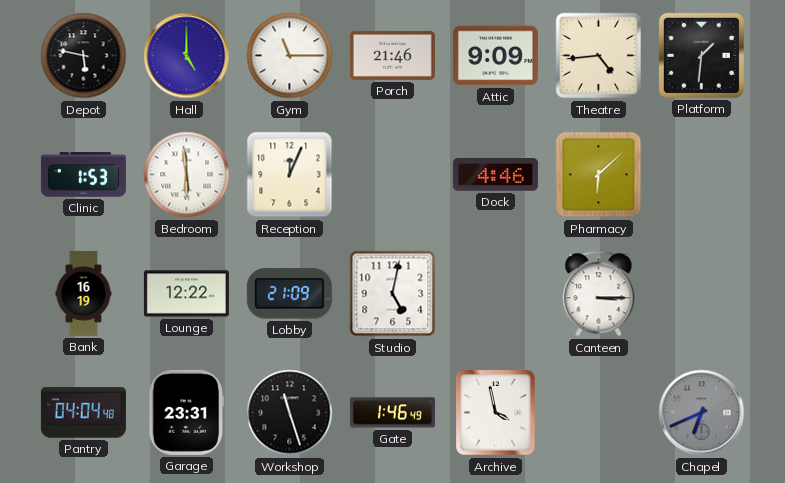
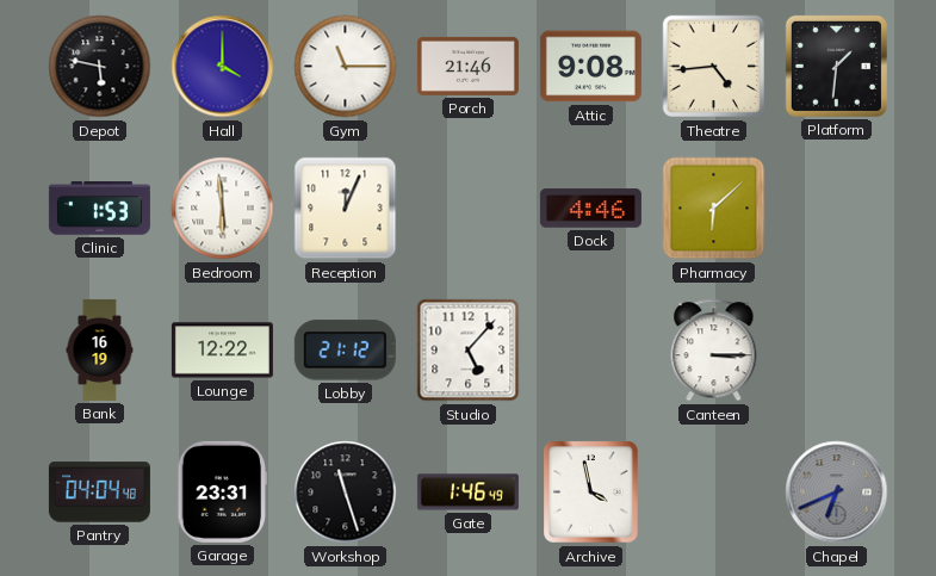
Hall: 5:00 -> 4:00 (223, 67)
Attic: 9:09 -> 9:08 (590, 67)
Lobby: 21:09 -> 21:12 (345, 351)
Studio: 5:02 -> 5:07 (469, 351)
